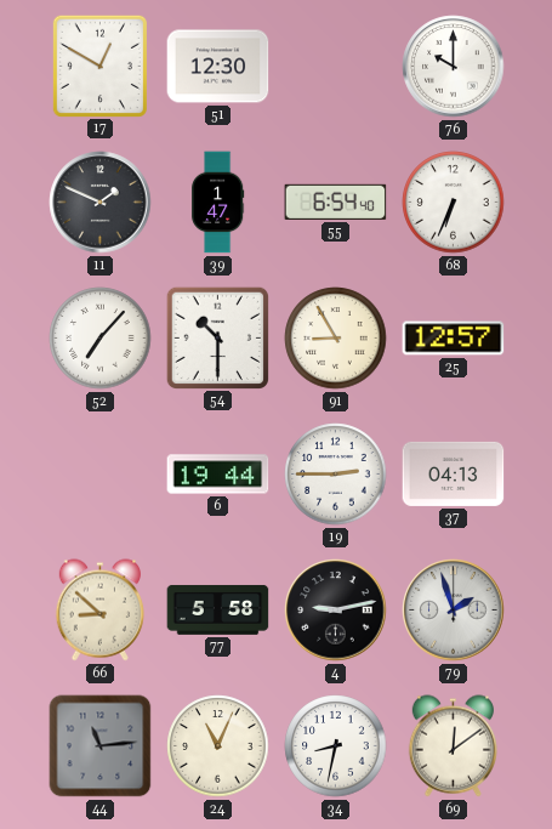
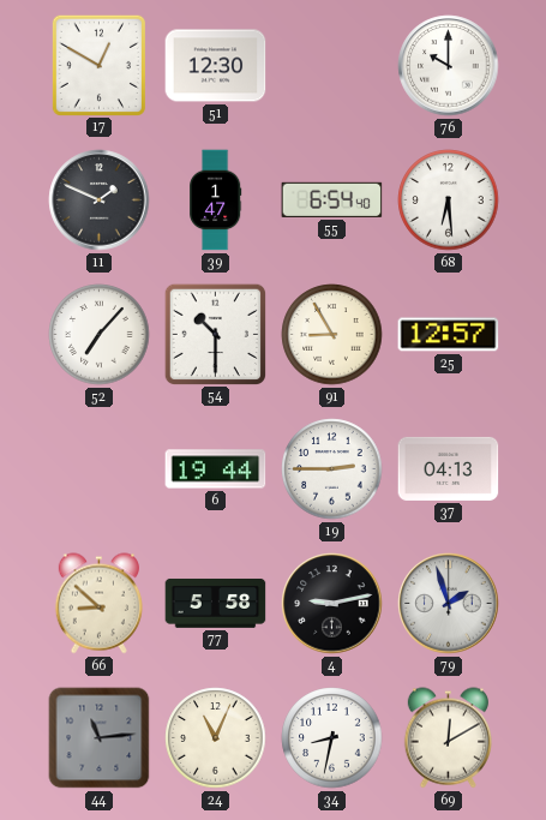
68: 6:34 -> 6:29 (449, 200)
69: 12:09 -> 12:10 (448, 738)
